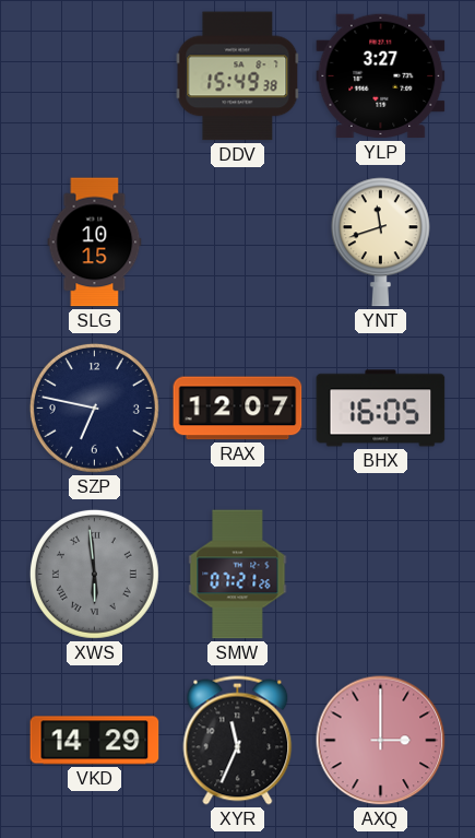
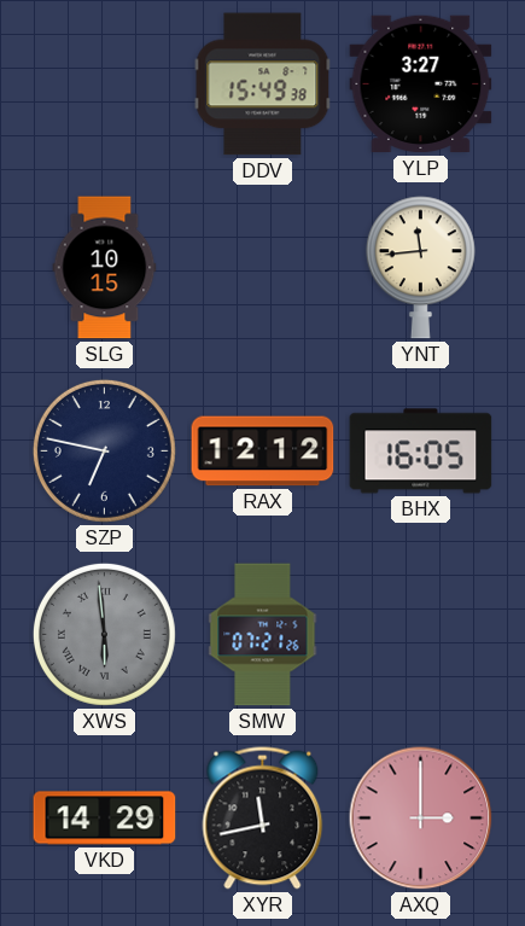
YNT: 11:42 -> 11:44 (420, 268)
RAX: 12:07 -> 12:12 (263, 452)
XYR: 11:34 -> 11:43 (263, 819)
